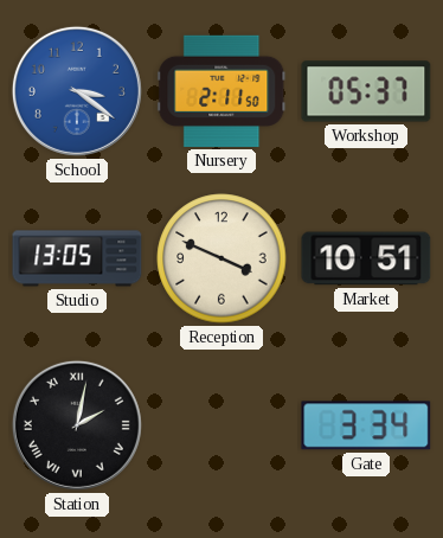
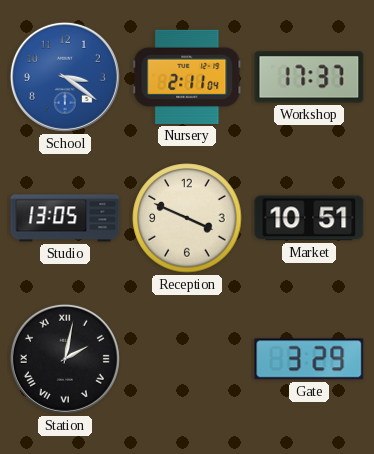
Nursery: 2:11:50 -> 2:11:04 (187, 77)
Workshop: 05:37 -> 17:37 (309, 77)
Gate: 3:34 -> 3:29 (309, 359)
